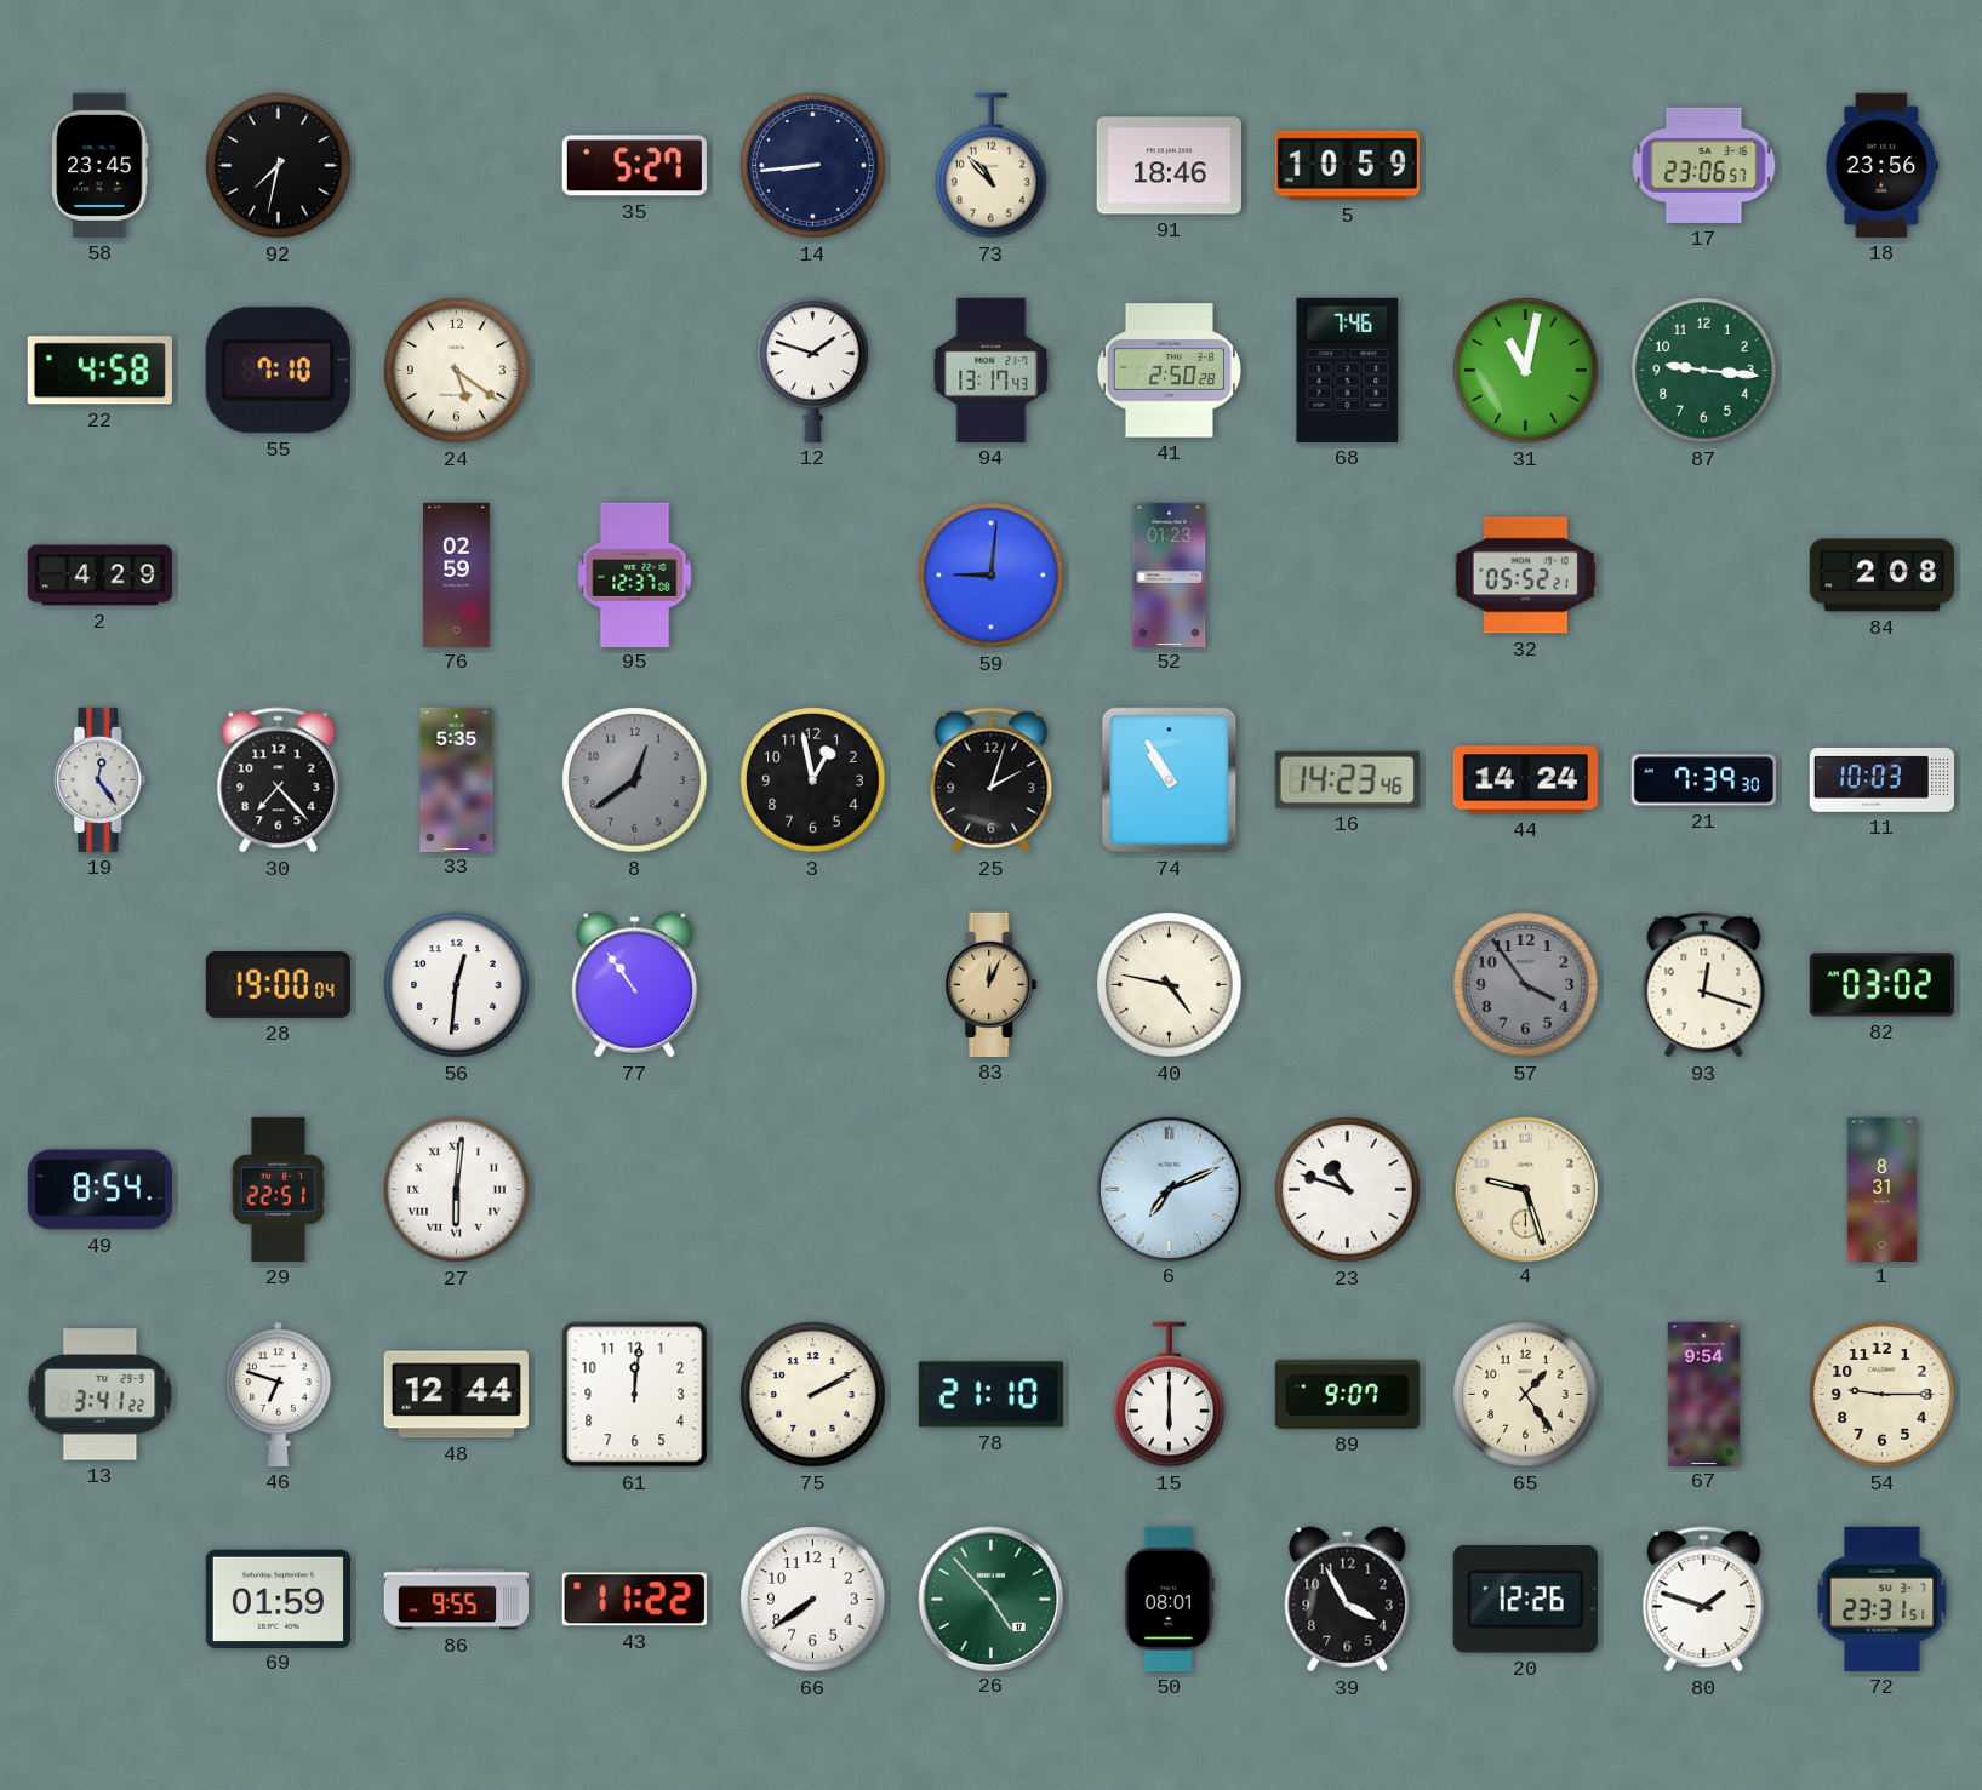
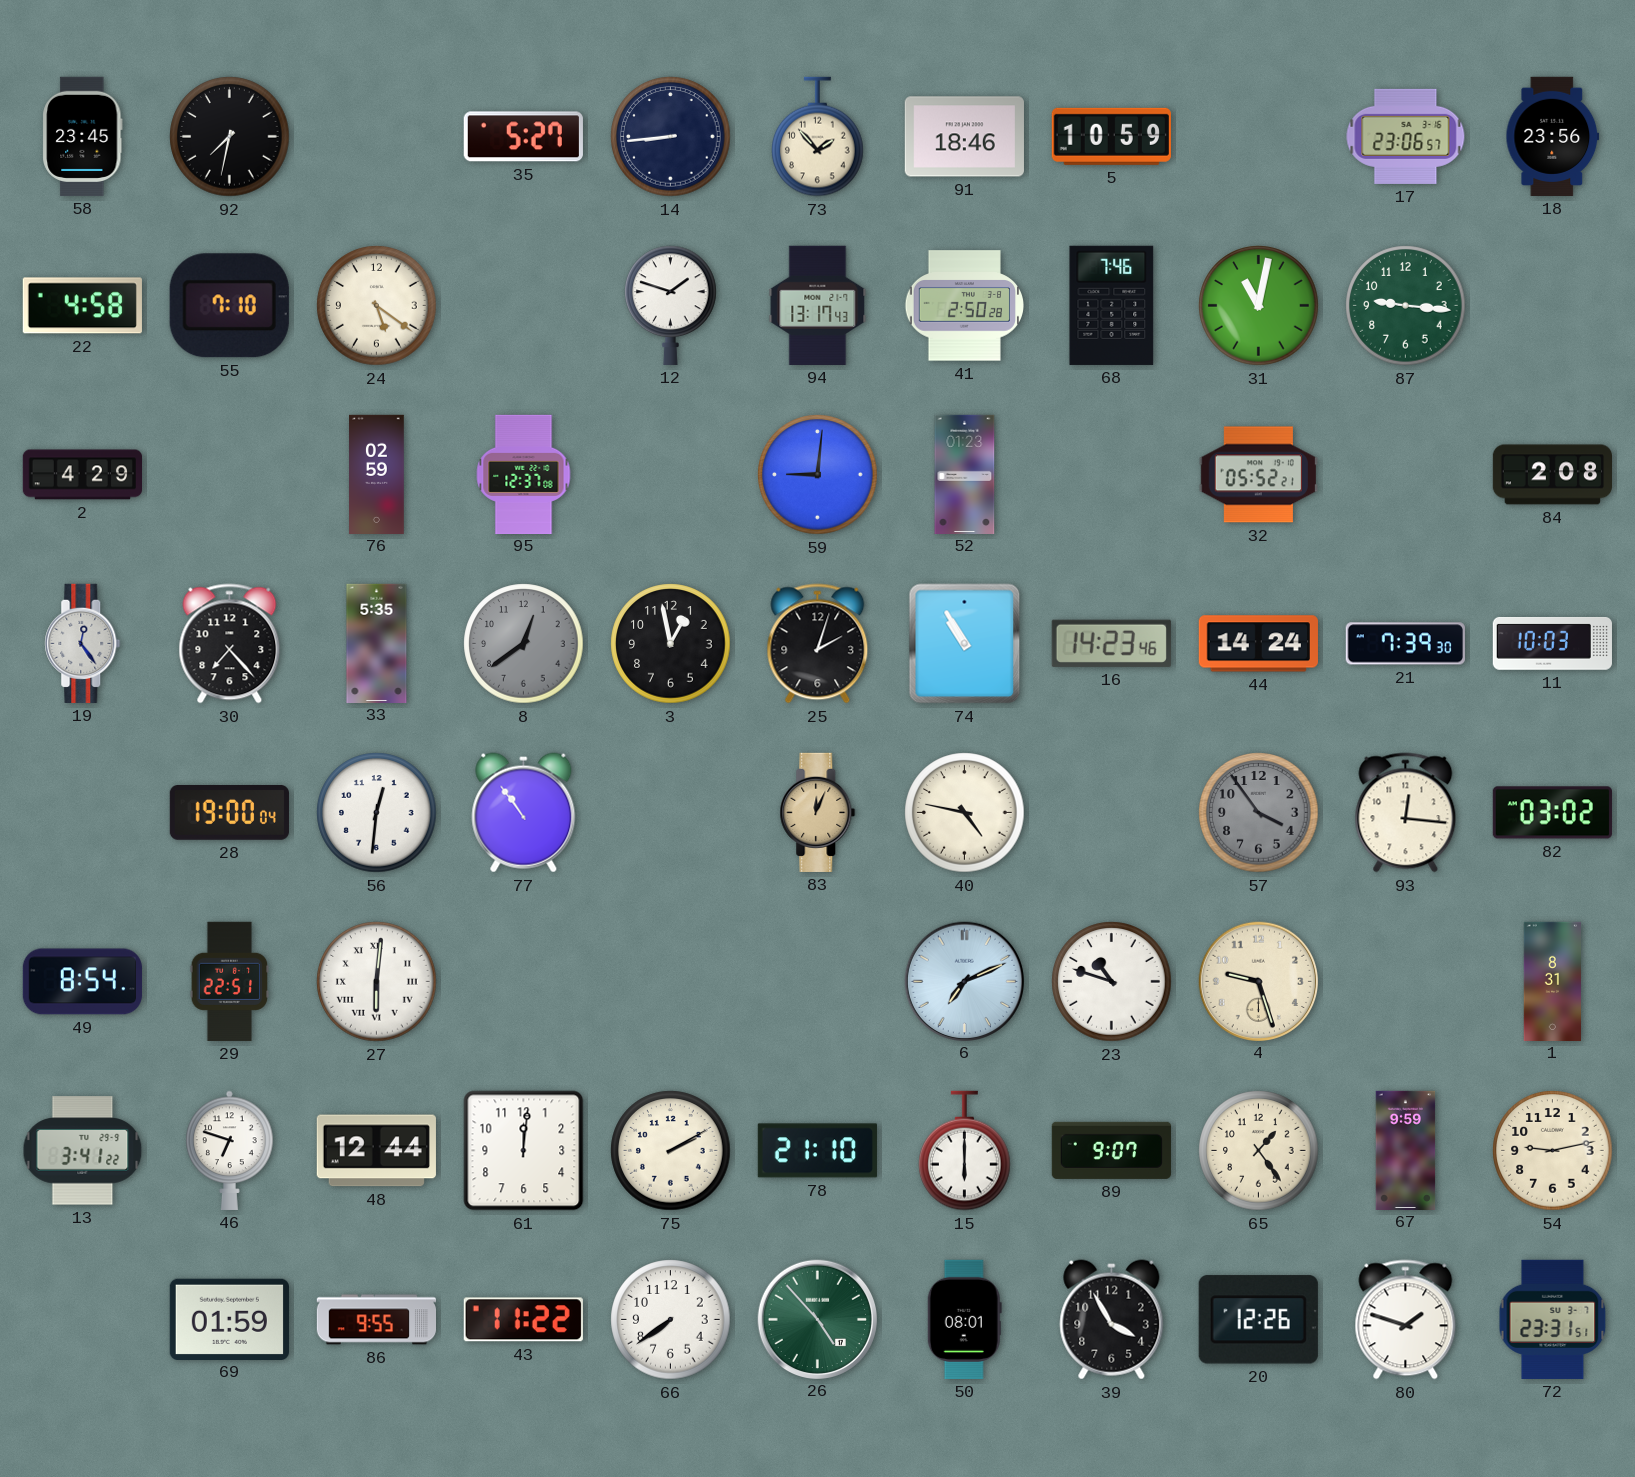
73: 10:53 -> 1:53 (818, 137)
93: 12:18 -> 12:16 (1406, 813)
67: 9:54 -> 9:59 (1406, 1150)
54: 9:15 -> 9:13 (1553, 1151)
